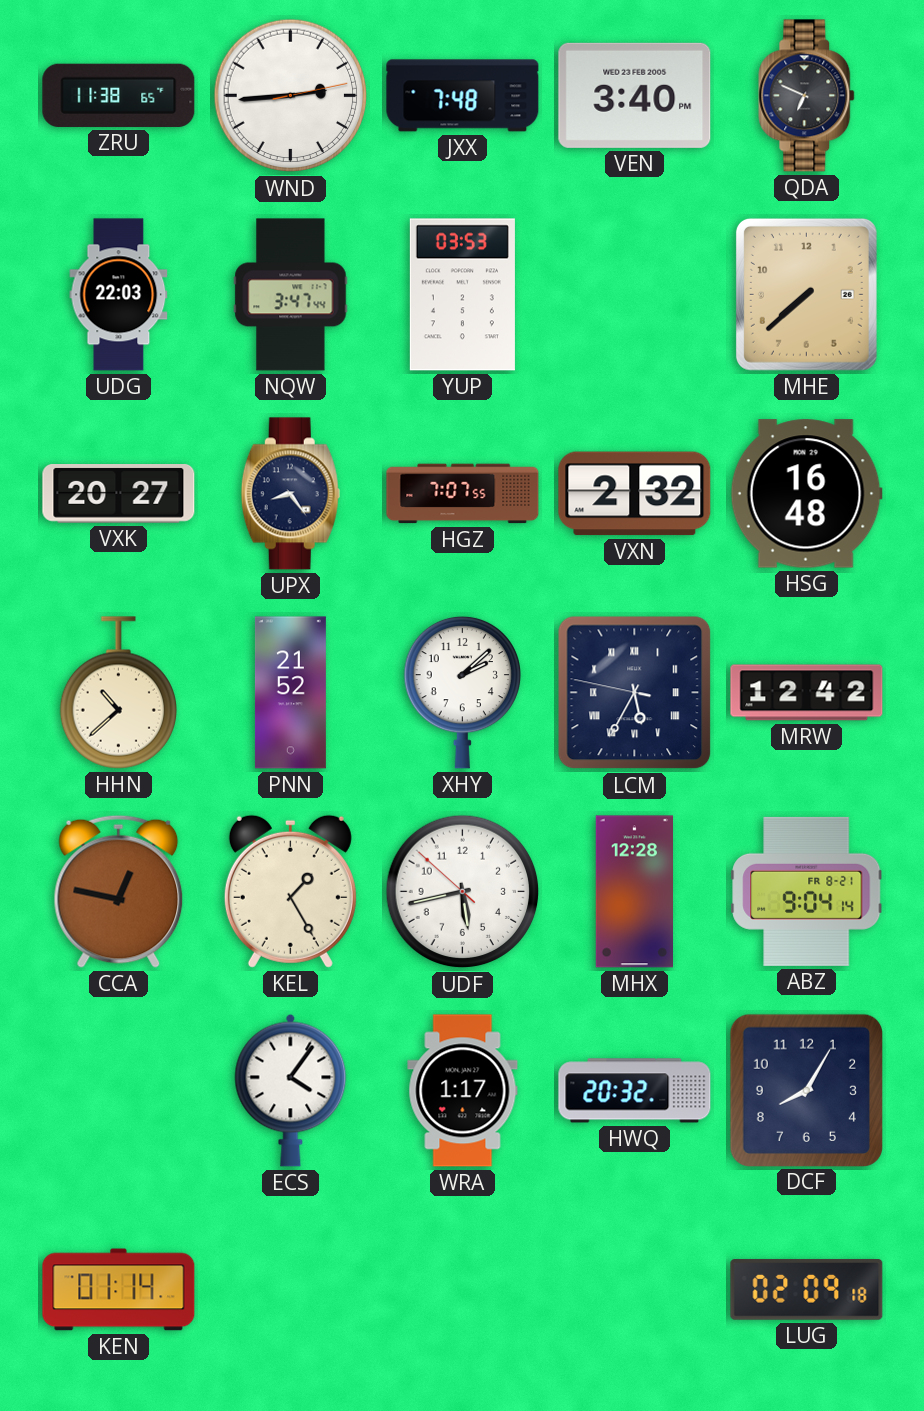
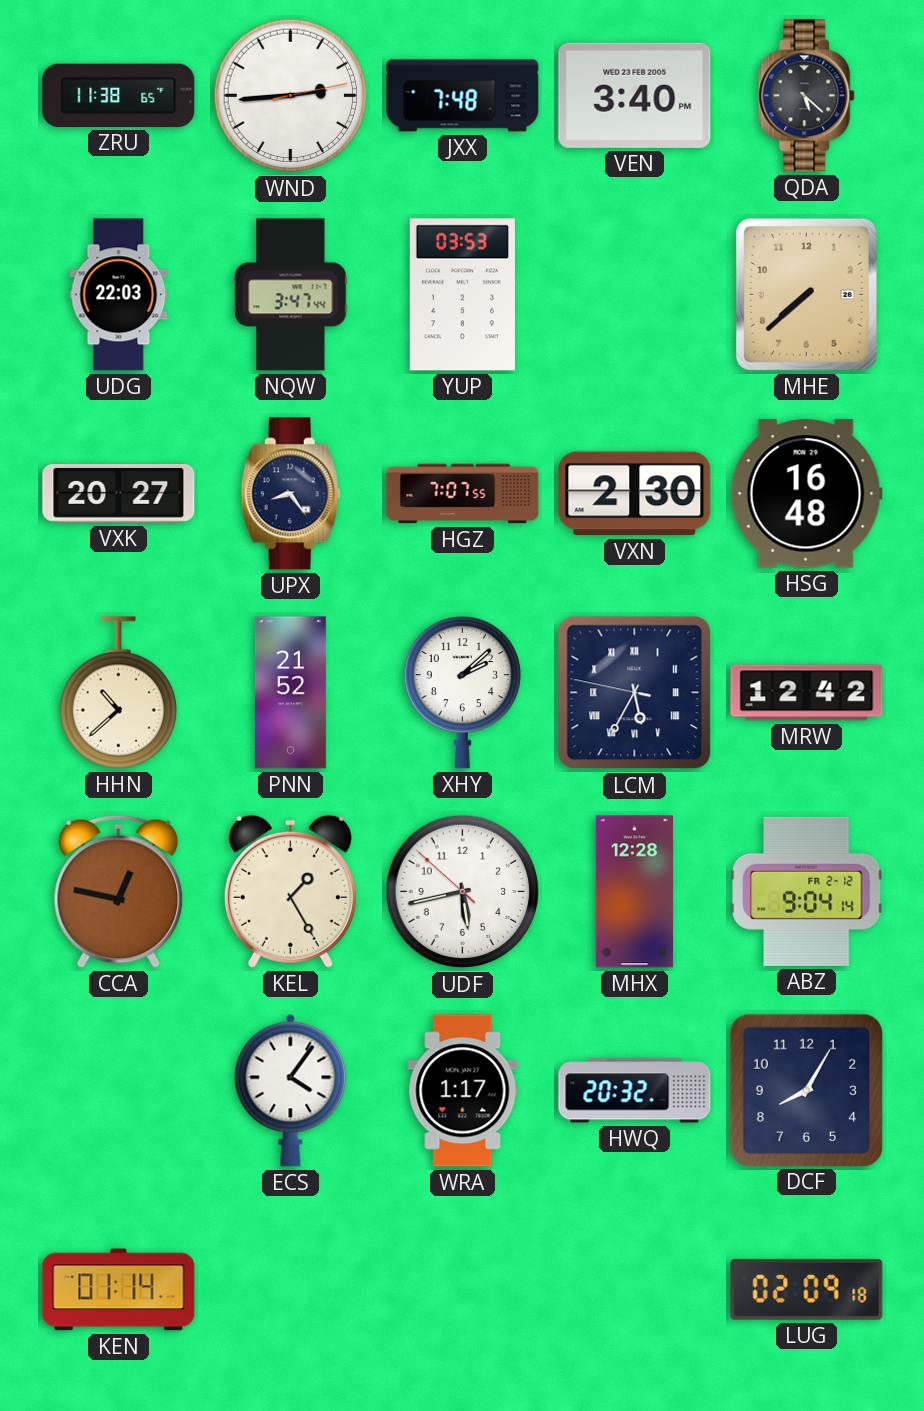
QDA: 6:49 -> 5:22 (807, 96)
VXN: 2:32 -> 2:30 (635, 494)
ABZ date: FR 8-21 -> FR 2-12 (807, 891)
